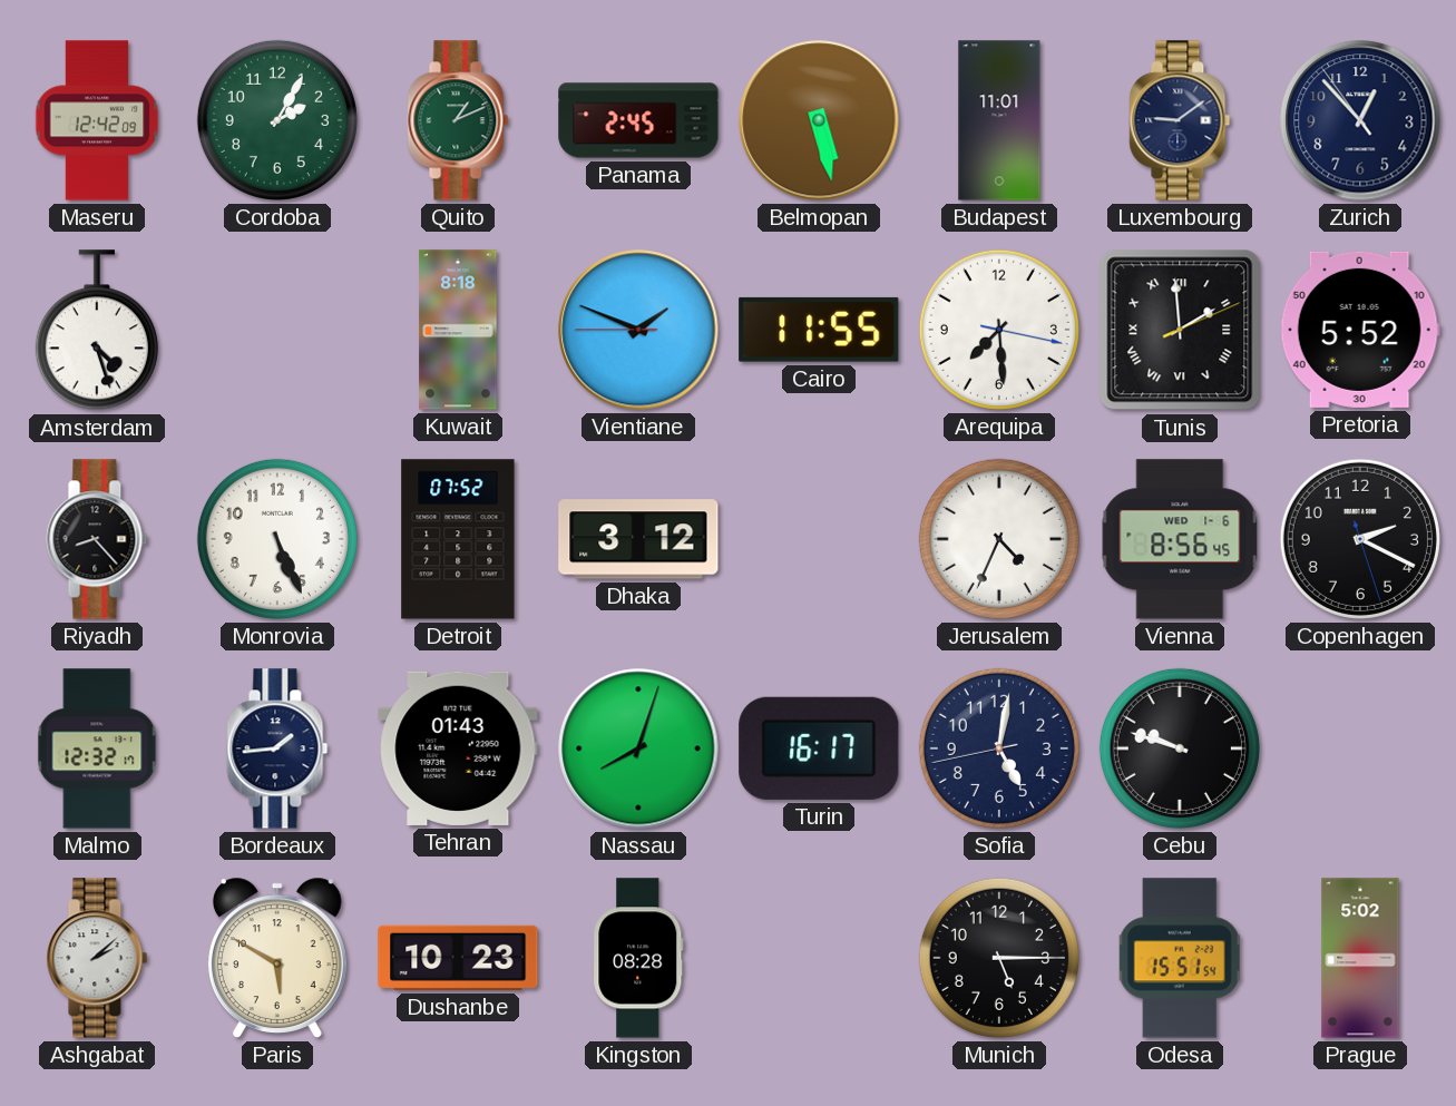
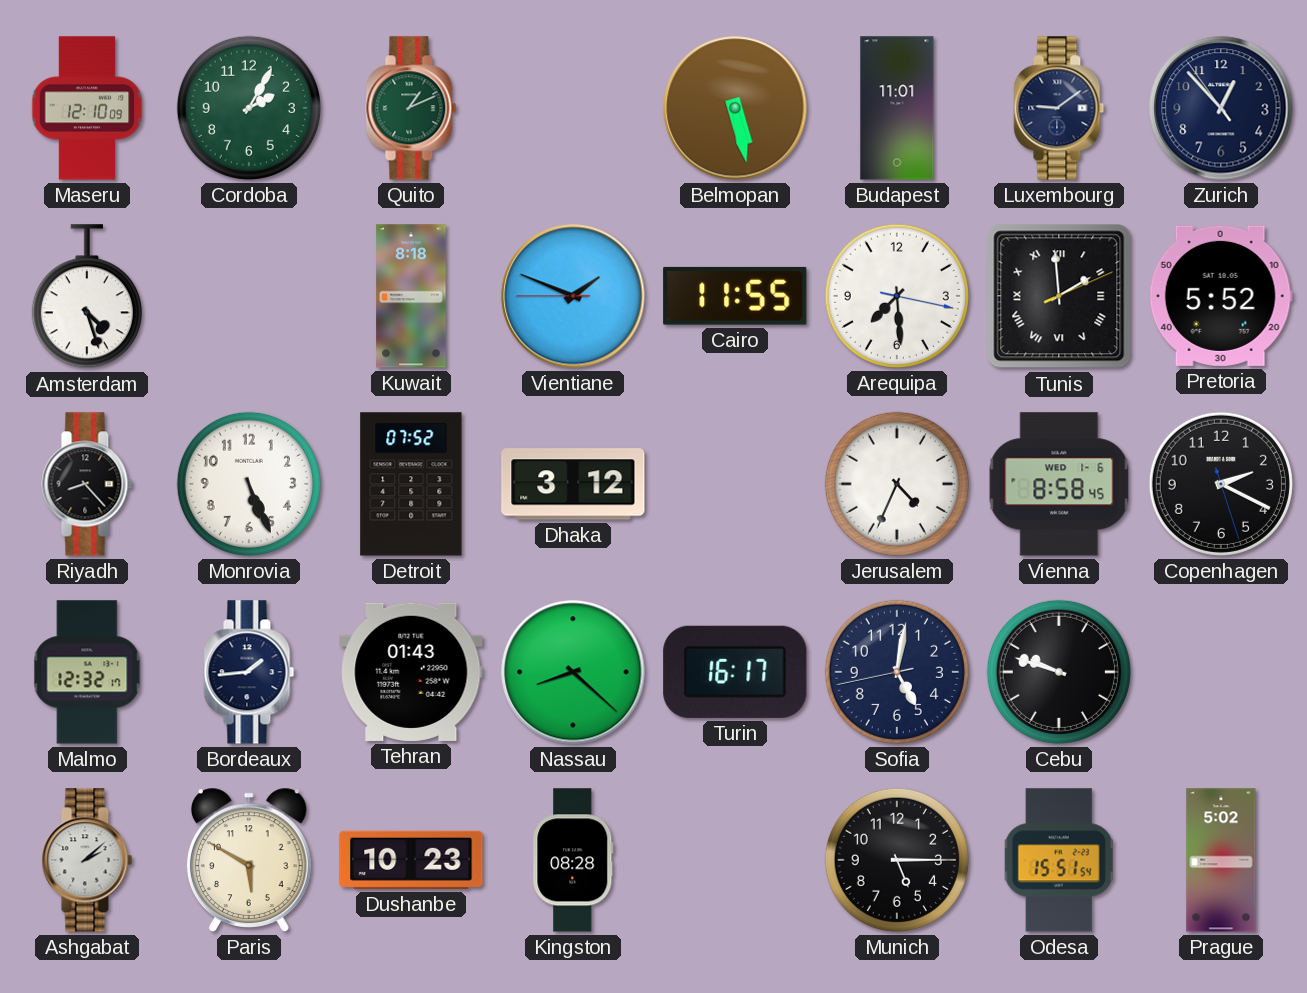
Maseru: 12:42 -> 12:10 (87, 108)
Panama: 2:45 -> none (638, 120)
Vienna: 8:56 -> 8:58 (1059, 484)
Nassau: 8:03 -> 8:22 (573, 672)
